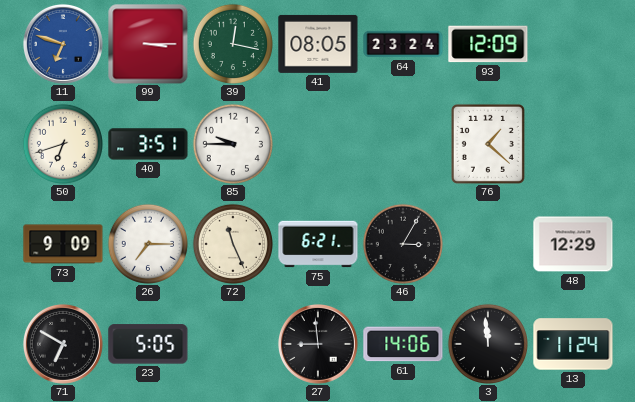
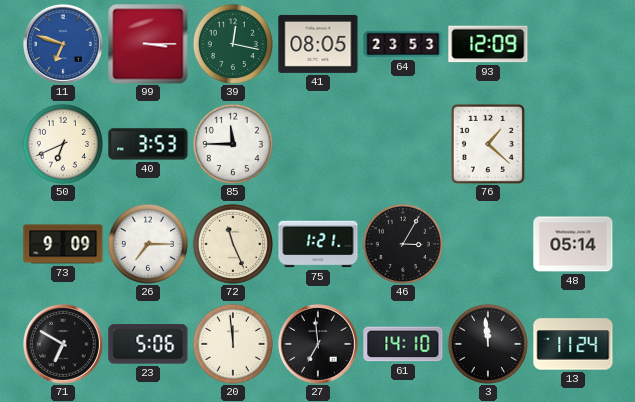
64: 23:24 -> 23:53 (403, 44)
50: 6:42 -> 6:41 (63, 144)
40: 3:51 -> 3:53 (148, 144)
85: 9:45 -> 11:45 (233, 144)
75: 6:21 -> 1:21 (318, 244)
48: 12:29 -> 05:14 (573, 244)
23: 5:05 -> 5:06 (148, 344)
20: none -> 11:59 (233, 344)
27: 8:59 -> 6:59 (318, 344)
61: 14:06 -> 14:10 (403, 344)
